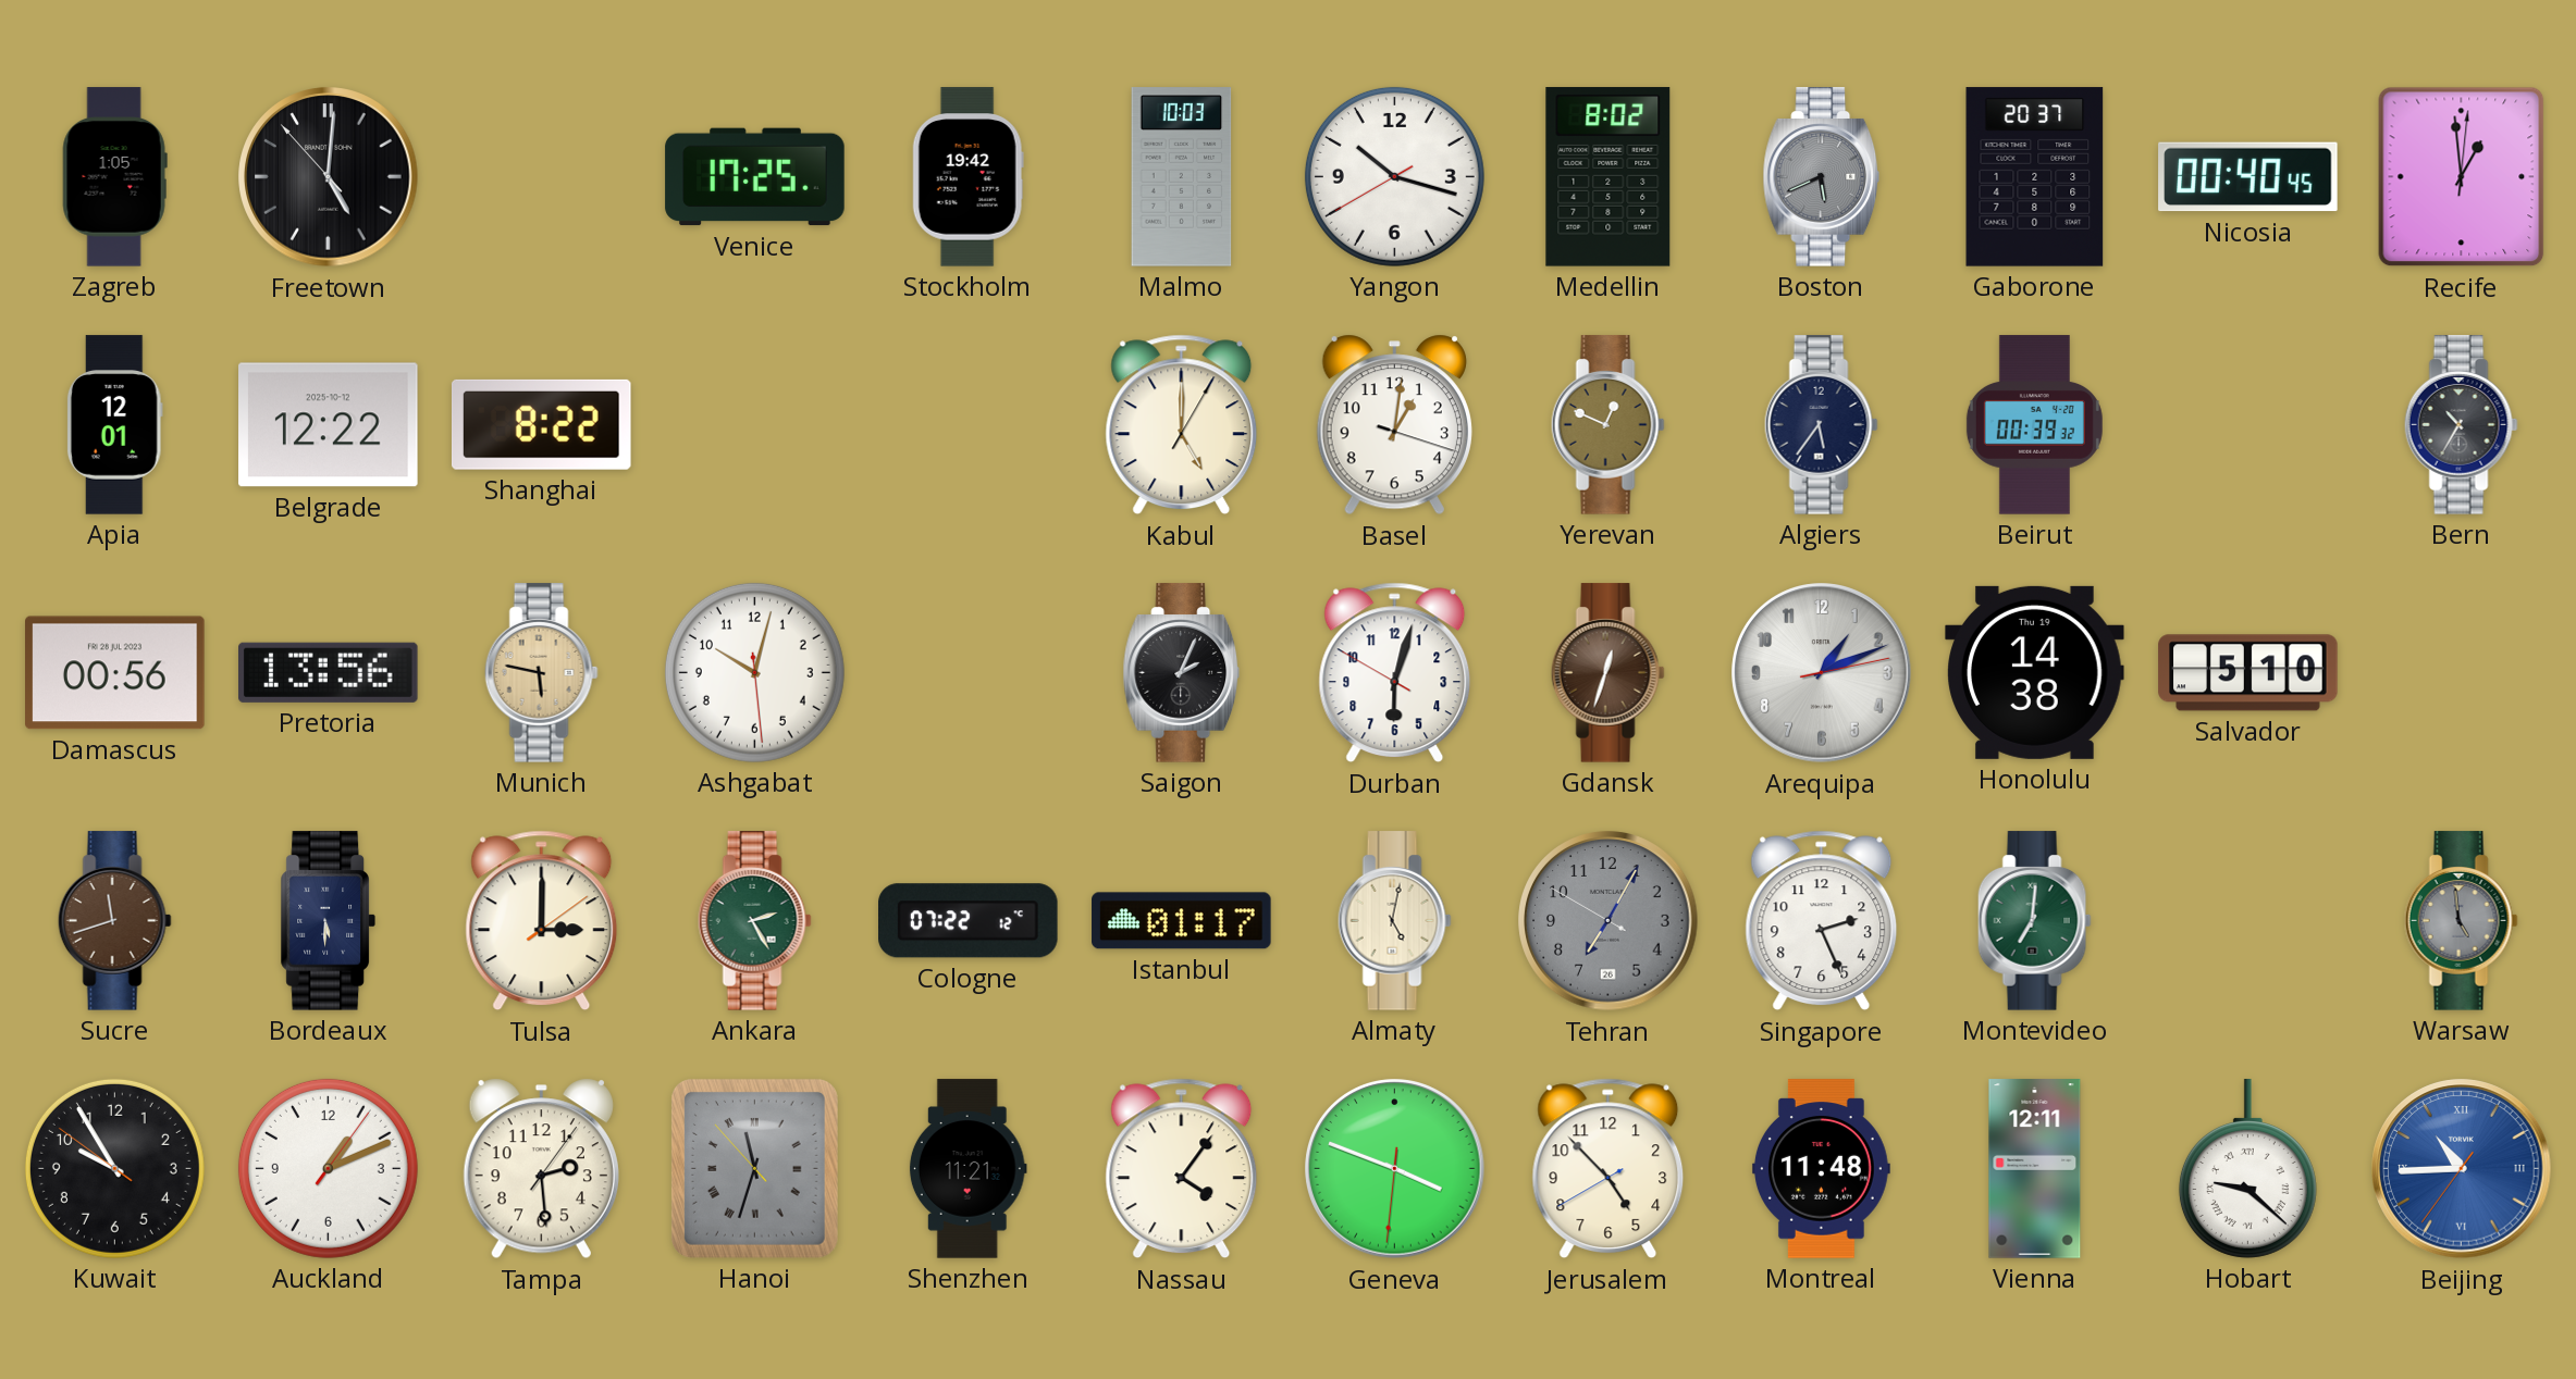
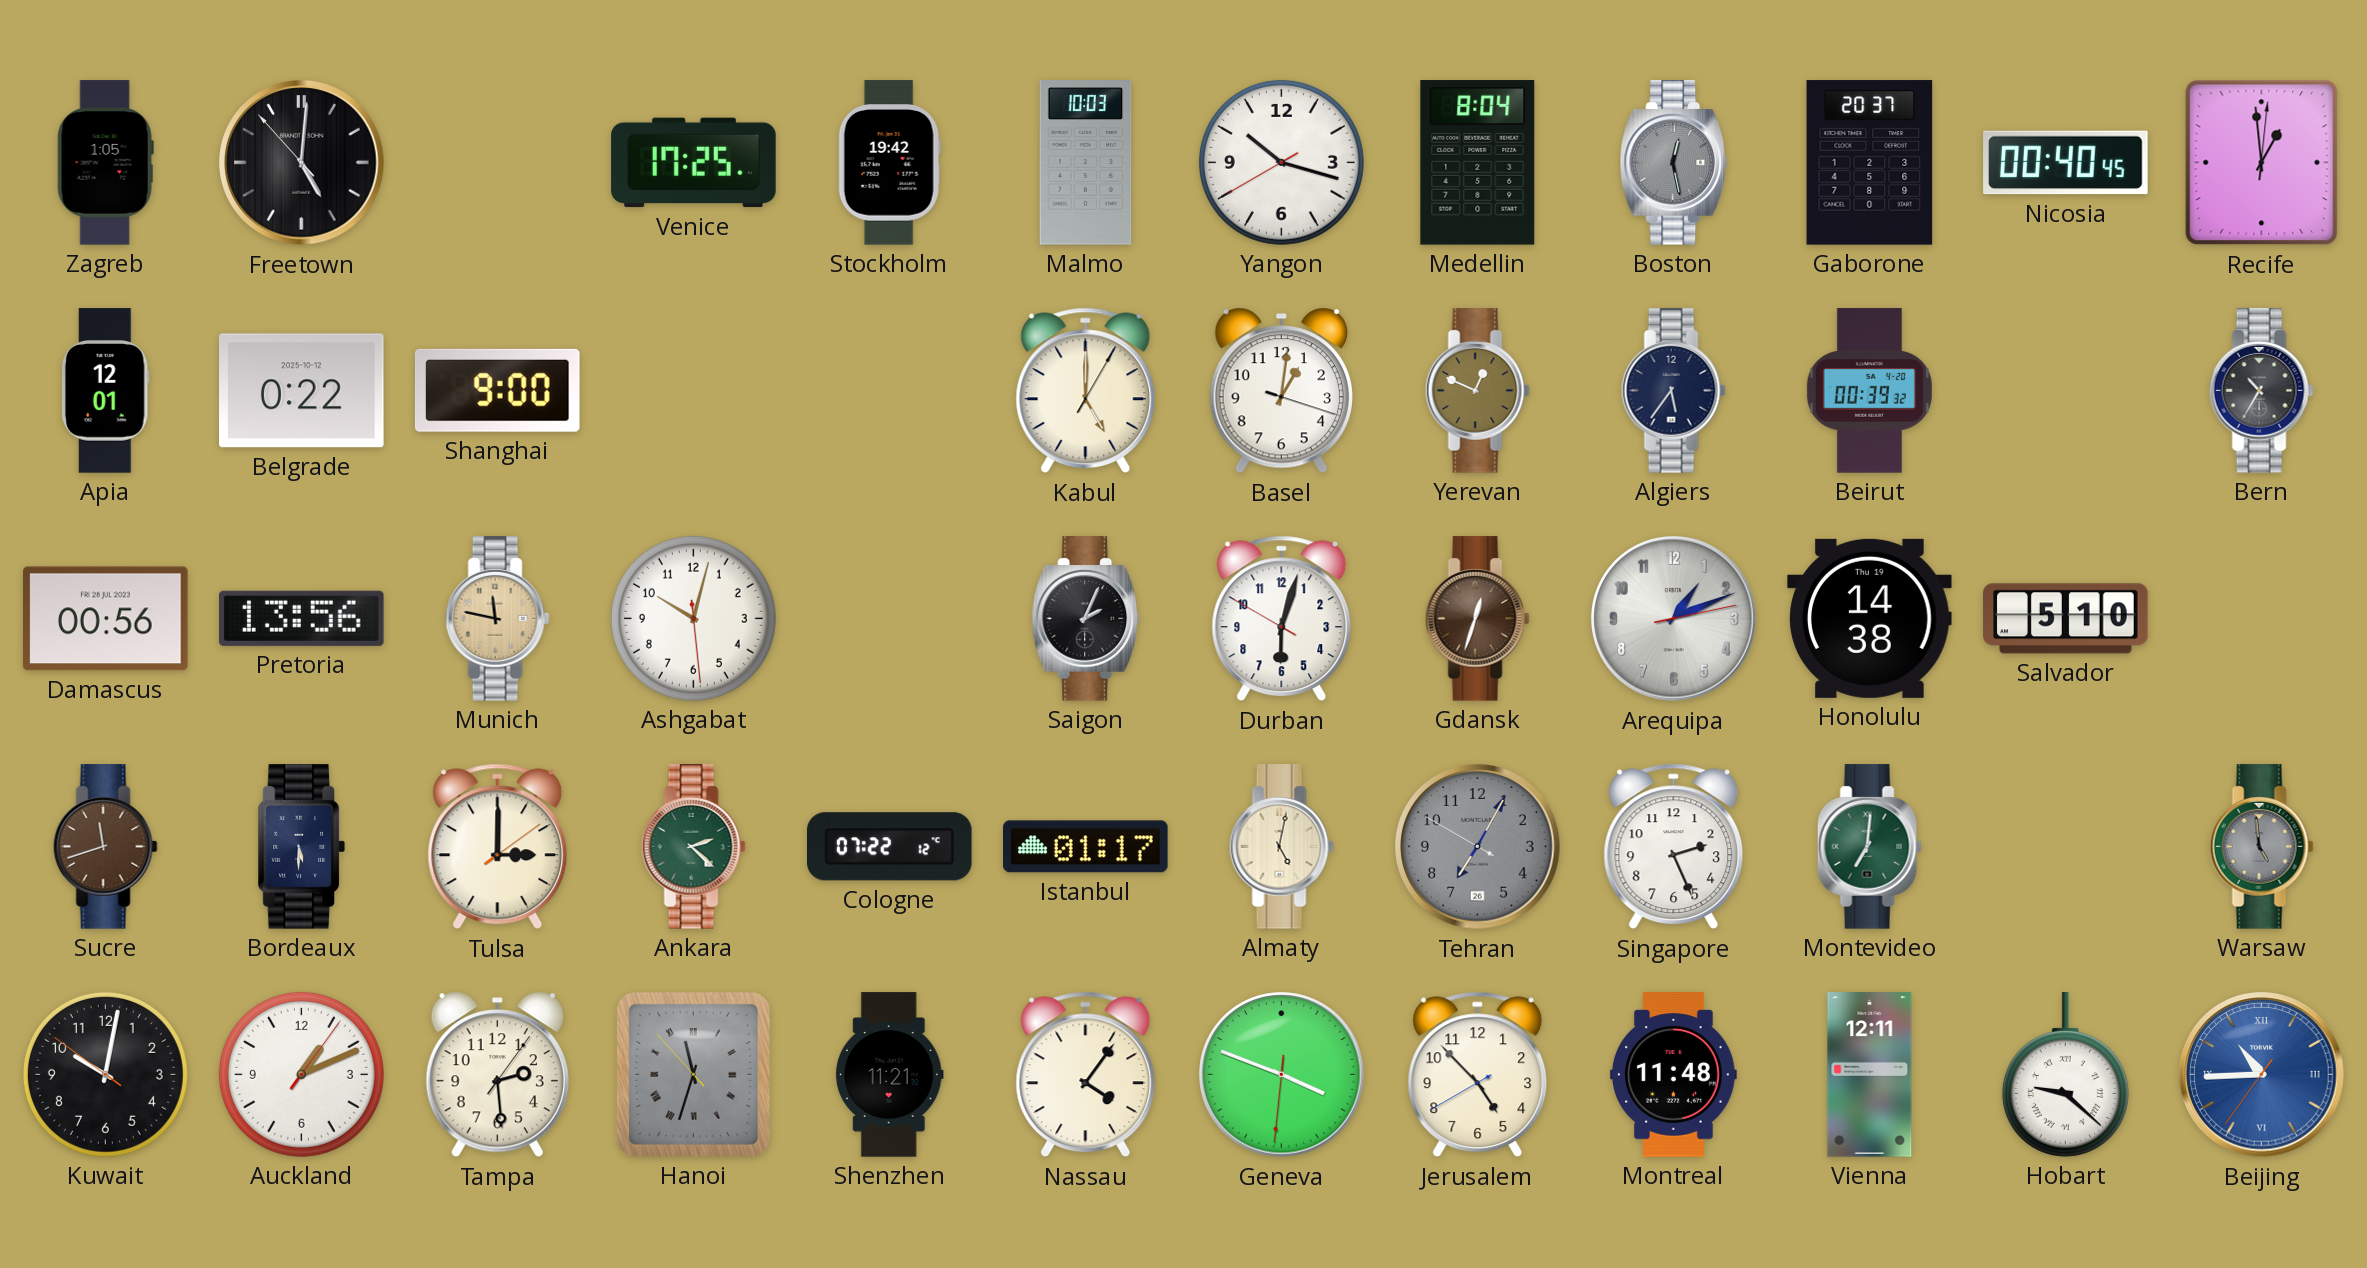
Medellin: 8:02 -> 8:04 (1478, 163)
Boston: 5:41 -> 12:28 (1674, 163)
Belgrade: 12:22 -> 0:22 (302, 391)
Shanghai: 8:22 -> 9:00 (497, 390)
Munich: 5:47 -> 11:47 (497, 619)
Ankara: 2:25 -> 2:22 (693, 847)
Kuwait: 9:54 -> 10:01 (105, 1074)
